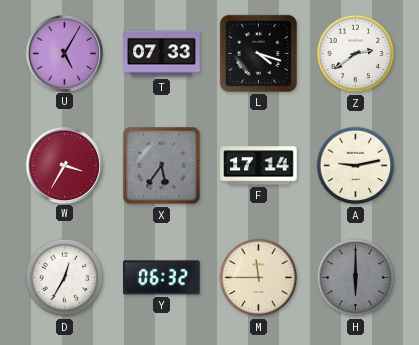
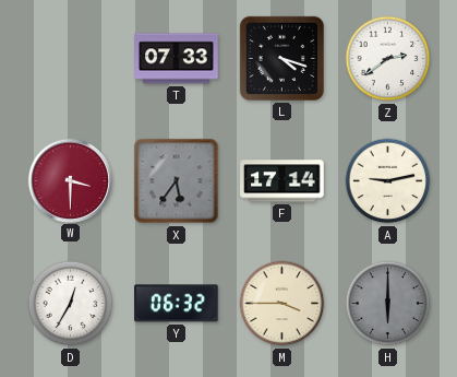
U: 5:05 -> none (64, 53)
W: 3:35 -> 3:30 (70, 180)
M: 11:45 -> 3:45 (282, 304)
